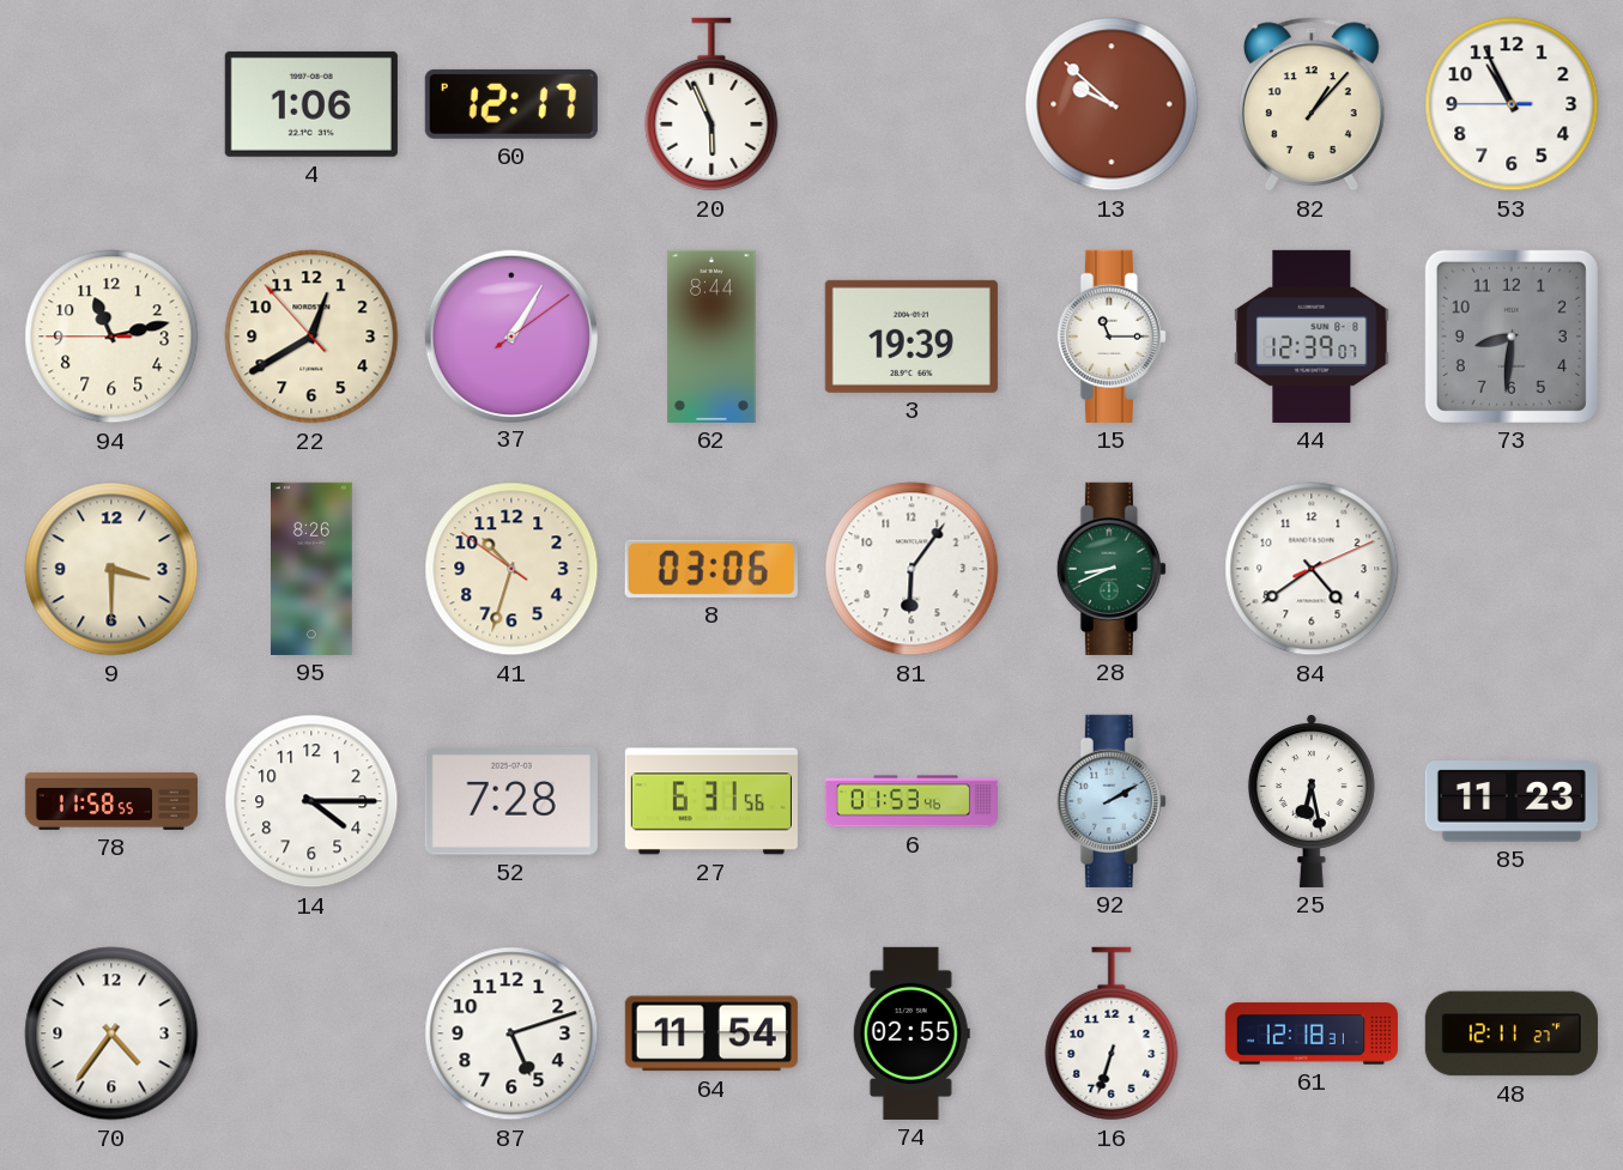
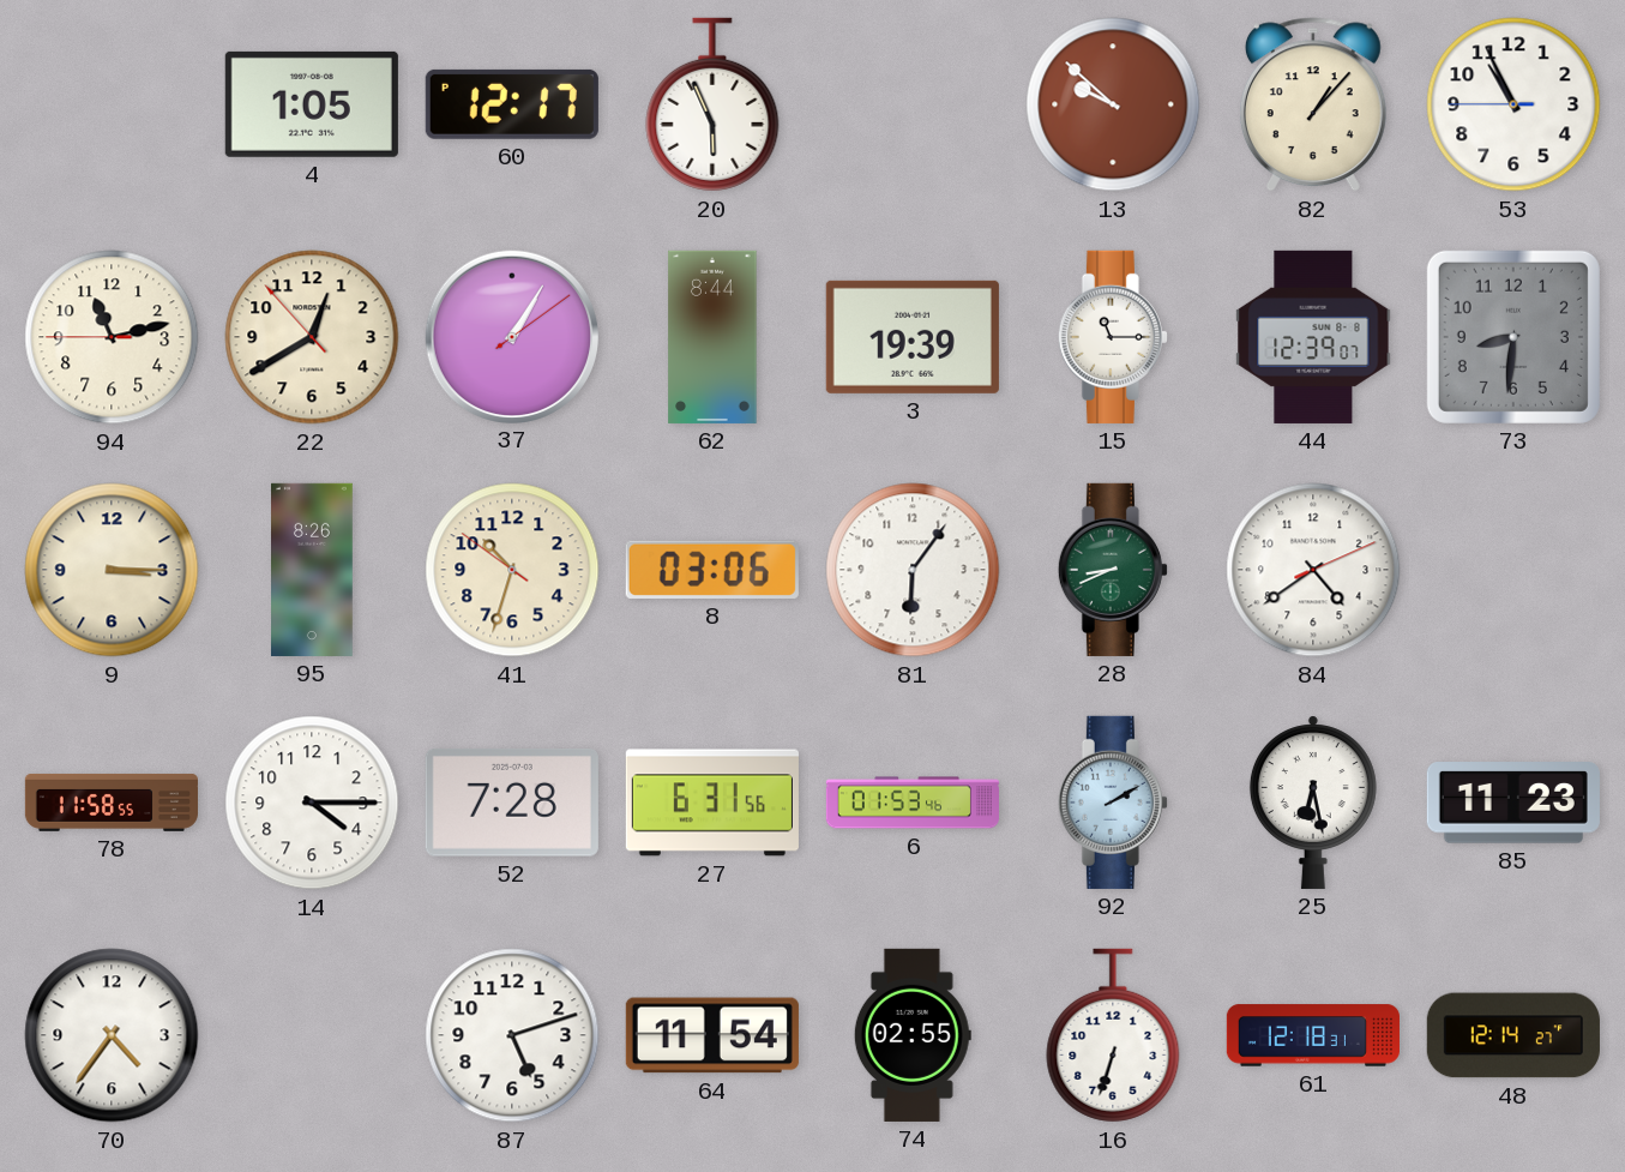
4: 1:06 -> 1:05 (312, 104)
9: 3:30 -> 3:15 (112, 570)
48: 12:11 -> 12:14 (1513, 1035)
